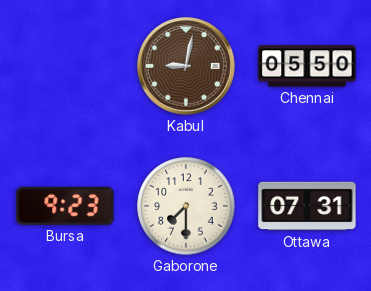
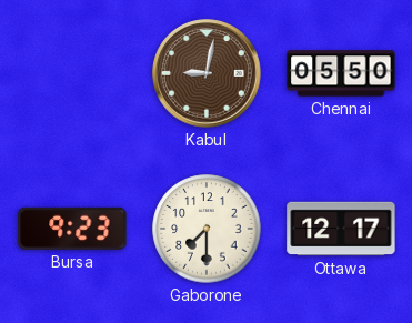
Ottawa: 07:31 -> 12:17 (341, 229)
